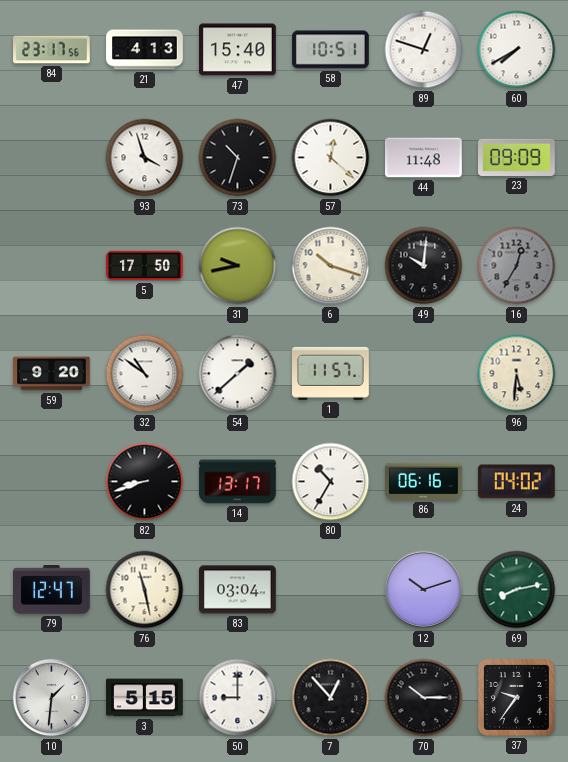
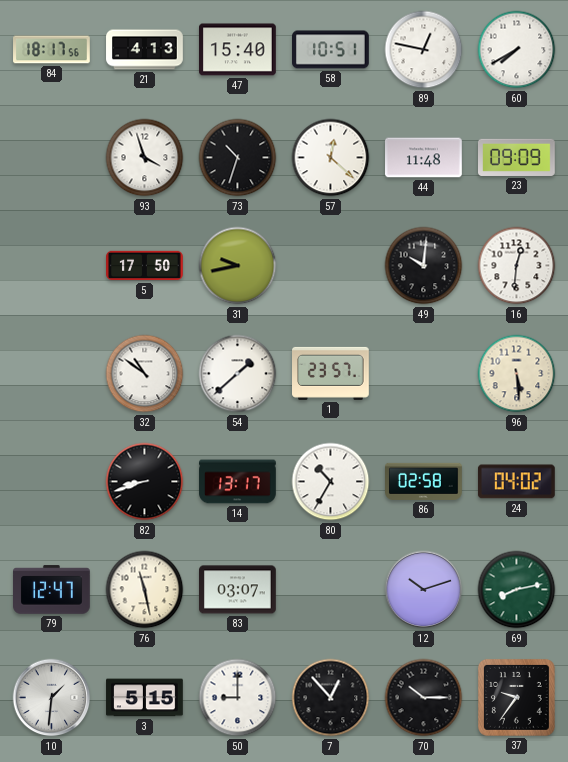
84: 23:17 -> 18:17 (52, 50)
89: 12:48 -> 12:47 (424, 50)
6: 10:18 -> none (331, 266)
16: 12:35 -> 12:31 (517, 266)
16 dial: grey -> white (517, 266)
59: 9:20 -> none (52, 374)
1: 11:57 -> 23:57 (331, 373)
96: 5:31 -> 5:29 (517, 374)
86: 06:16 -> 02:58 (424, 481)
83: 03:04 -> 03:07 (238, 590)
